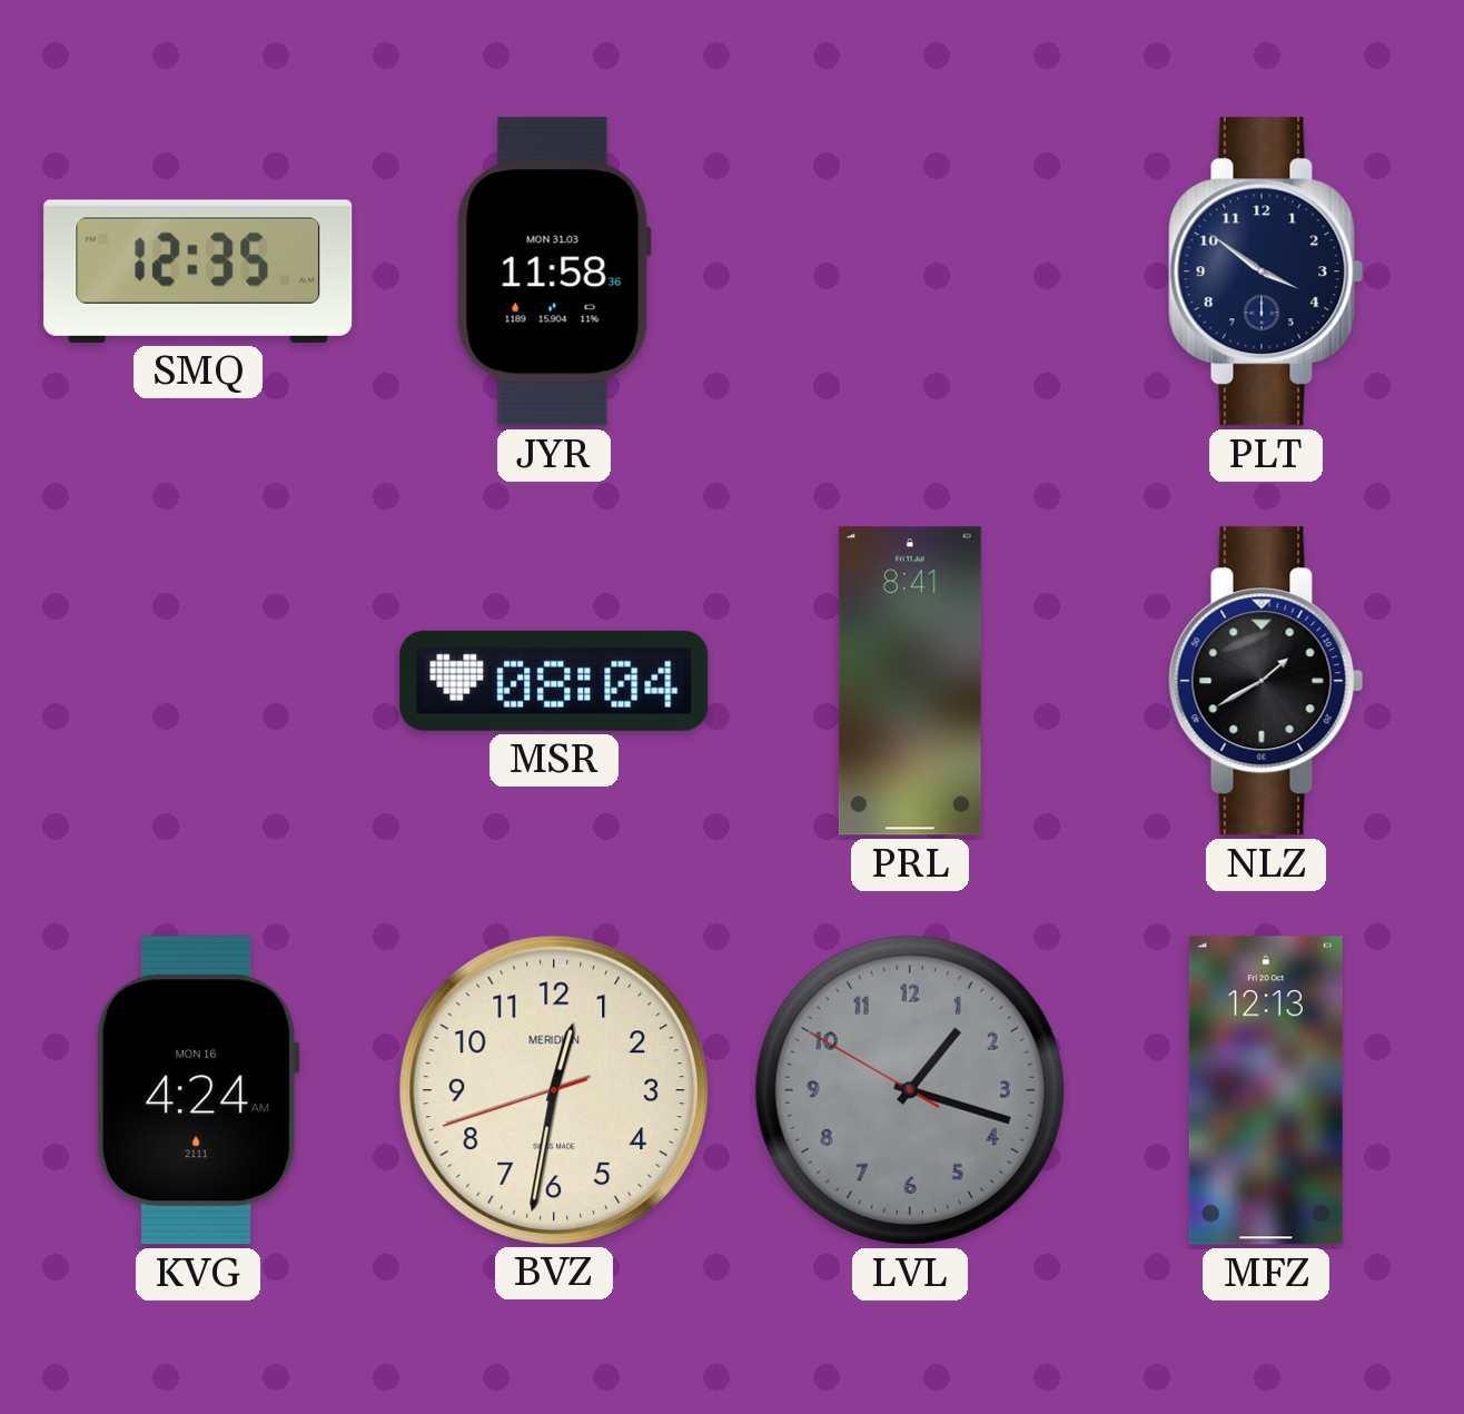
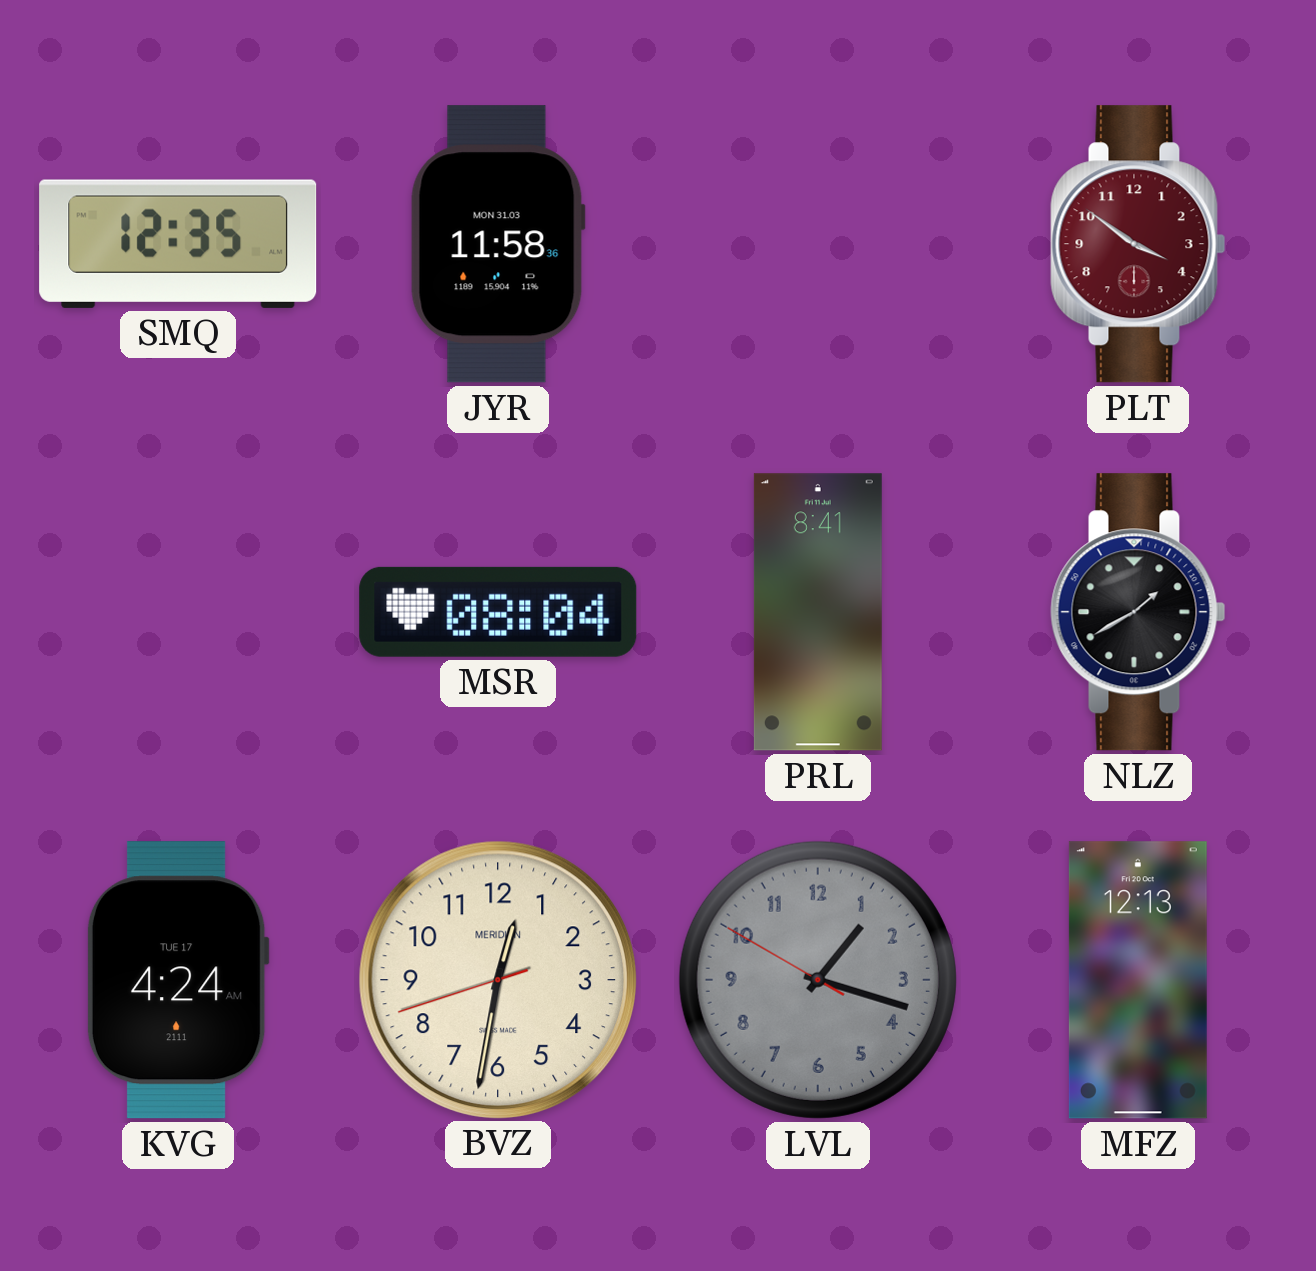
PLT dial: navy -> burgundy (1138, 244)
KVG date: MON 16 -> TUE 17 (178, 980)
